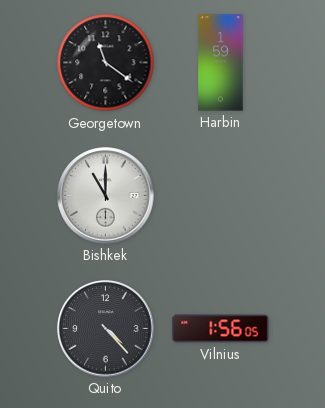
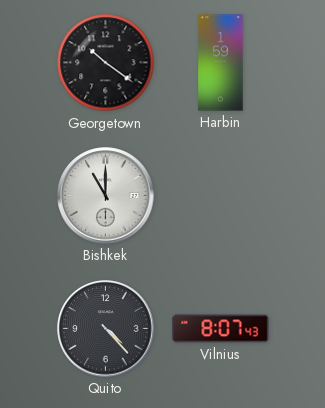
Georgetown: 11:21 -> 10:21 (106, 63)
Vilnius: 1:56 -> 8:07 (221, 329)
